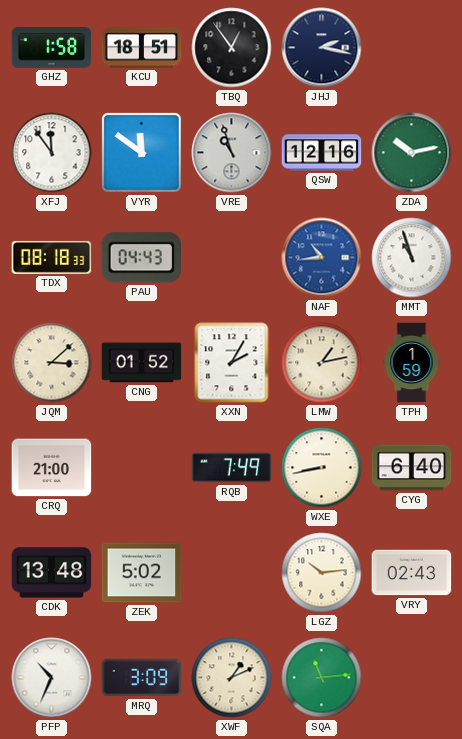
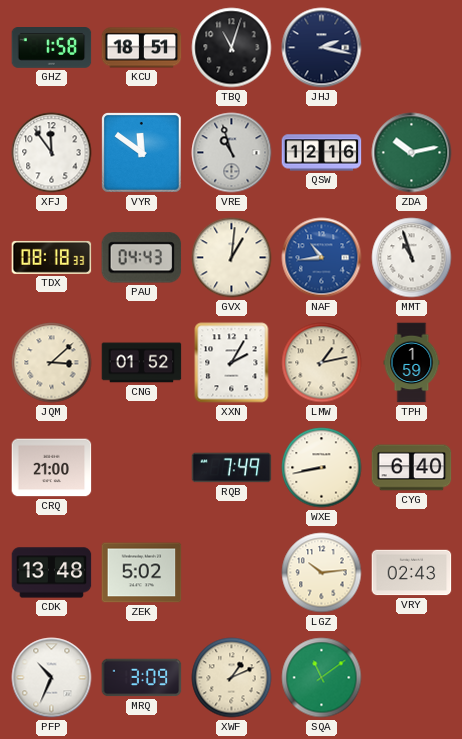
TBQ: 12:54 -> 11:03 (232, 48)
GVX: none -> 1:01 (232, 258)
SQA: 11:14 -> 11:09 (322, 678)
